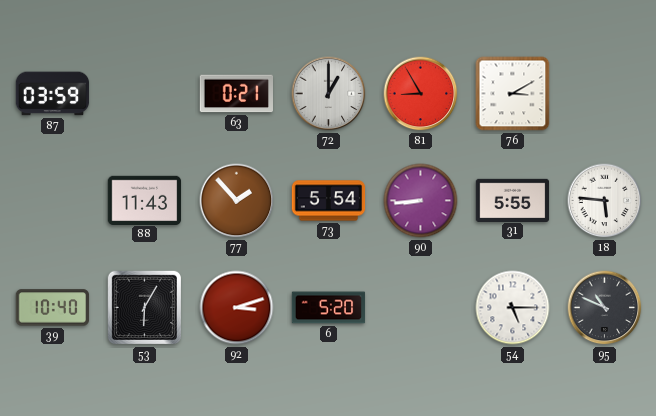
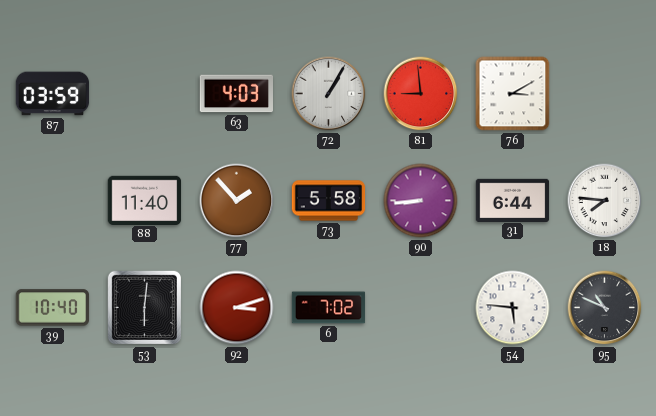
63: 0:21 -> 4:03 (237, 94)
72: 1:00 -> 1:05 (329, 94)
81: 8:55 -> 8:59 (421, 94)
88: 11:43 -> 11:40 (145, 200)
73: 5:54 -> 5:58 (329, 201)
31: 5:55 -> 6:44 (513, 200)
18: 5:46 -> 7:46 (605, 201)
53: 6:05 -> 6:01 (144, 307)
6: 5:20 -> 7:02 (329, 308)
54: 5:15 -> 5:46 (513, 308)
